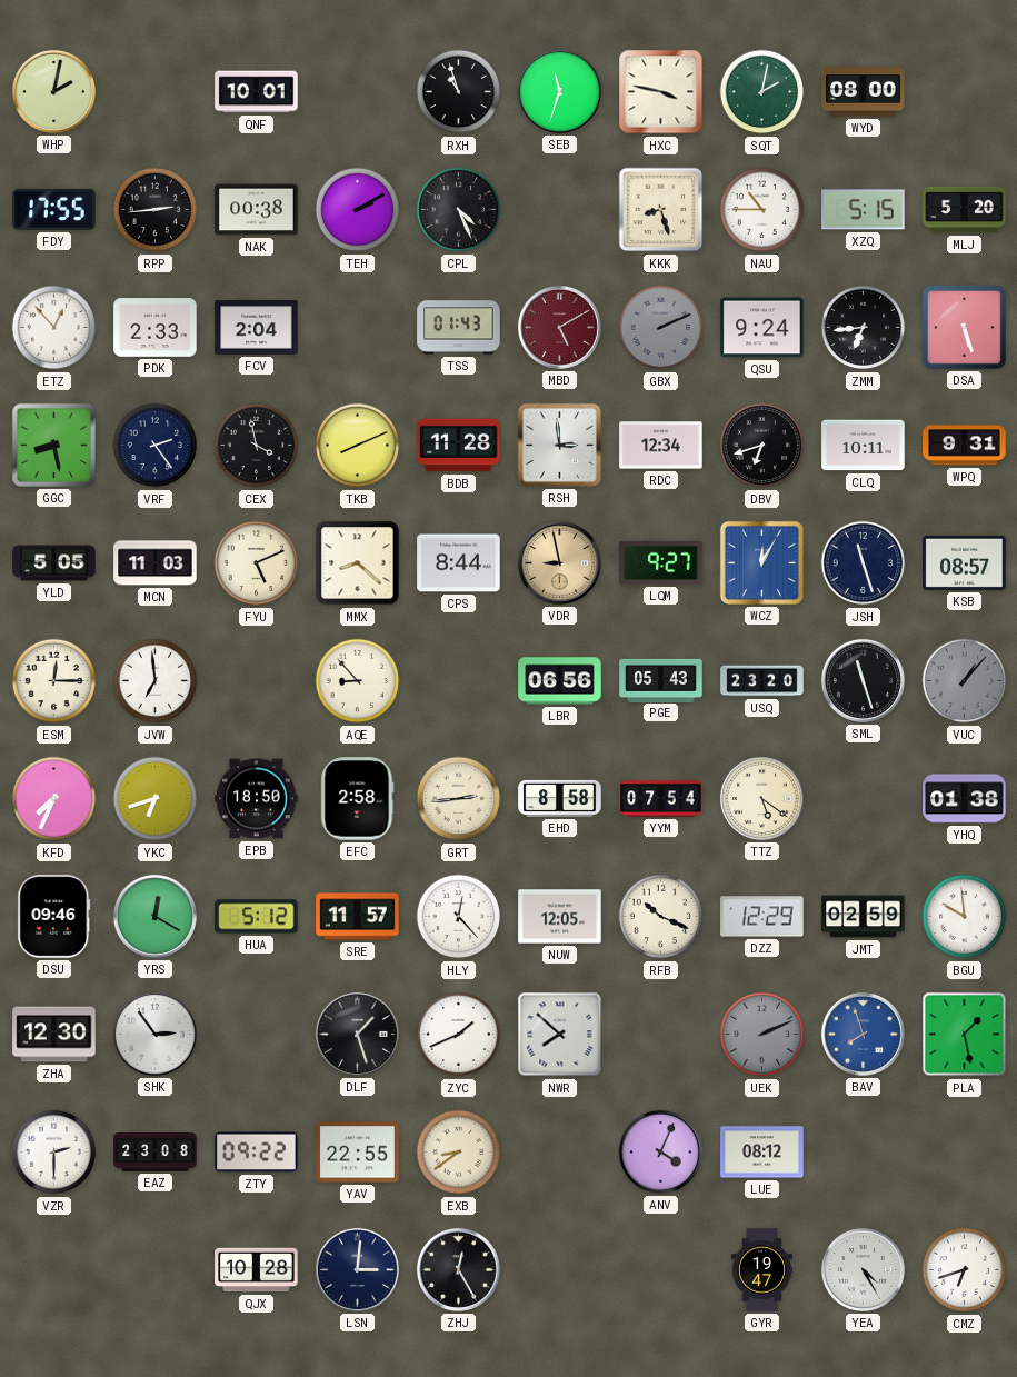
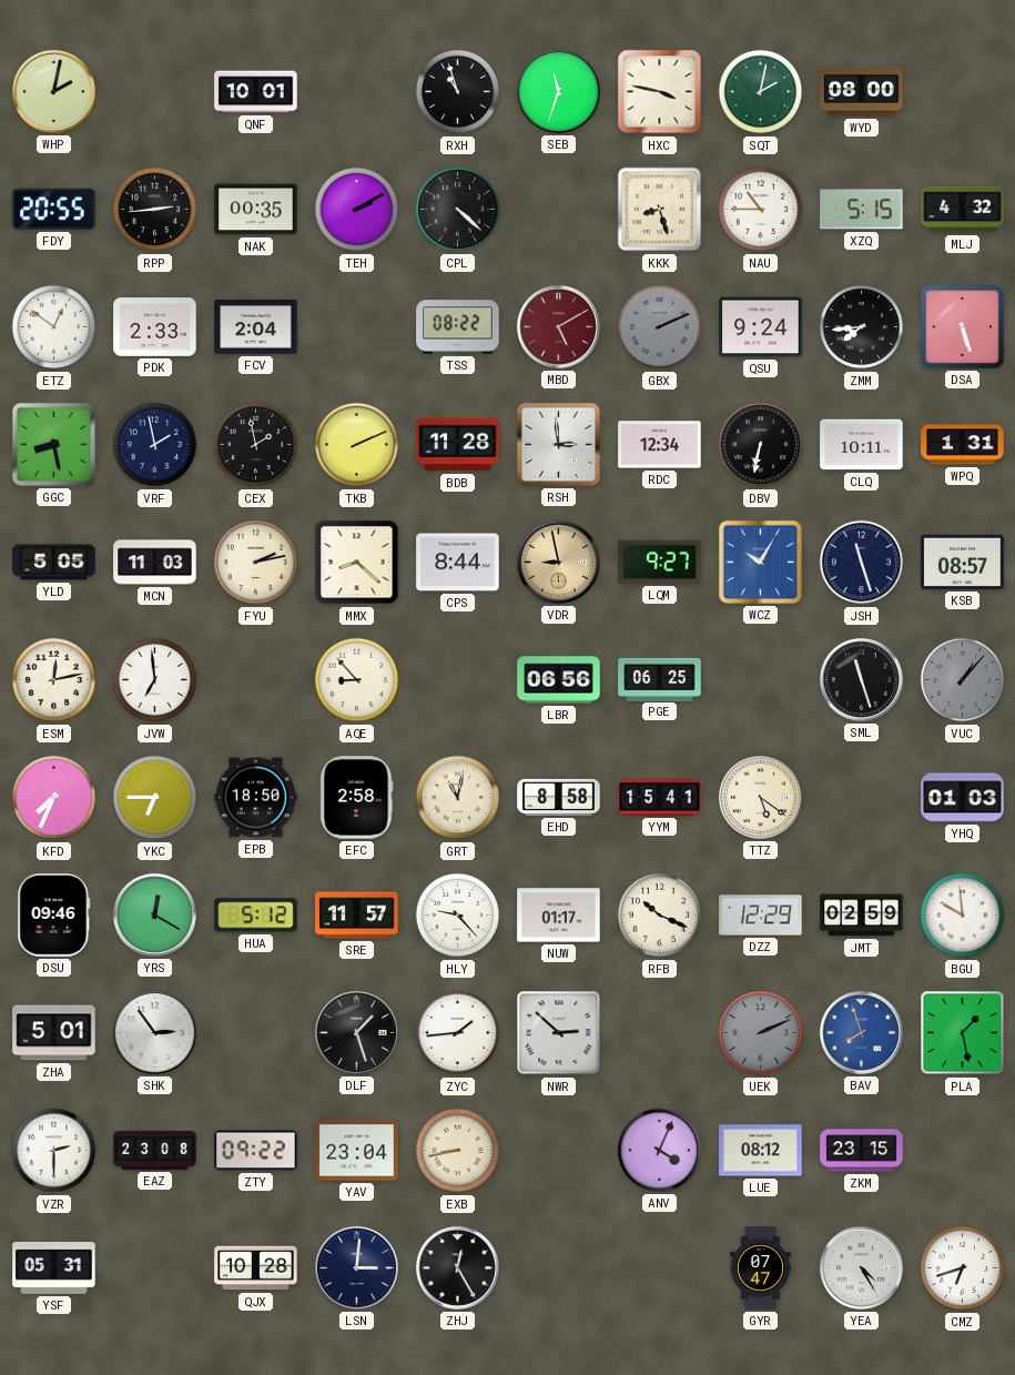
FDY: 17:55 -> 20:55 (54, 209)
NAK: 00:38 -> 00:35 (256, 210)
CPL: 4:26 -> 4:22 (458, 210)
MLJ: 5:20 -> 4:32 (963, 210)
ETZ: 12:53 -> 12:51 (54, 327)
TSS: 01:43 -> 08:22 (458, 327)
ZMM: 6:44 -> 7:44 (862, 327)
VRF: 2:24 -> 1:58 (155, 445)
CEX: 3:58 -> 1:58 (256, 445)
TKB: 8:11 -> 2:11 (357, 445)
DBV: 6:42 -> 6:32 (761, 445)
WPQ: 9:31 -> 1:31 (963, 445)
FYU: 5:11 -> 2:13 (256, 563)
WCZ: 12:05 -> 10:05 (760, 562)
ESM: 12:15 -> 12:13 (54, 680)
PGE: 05:43 -> 06:25 (660, 679)
USQ: 23:20 -> none (762, 681)
YKC: 6:42 -> 6:45 (155, 798)
GRT: 2:44 -> 11:02 (458, 798)
YYM: 07:54 -> 15:41 (660, 798)
YHQ: 01:38 -> 01:03 (963, 798)
HLY: 12:23 -> 9:23 (458, 916)
NUW: 12:05 -> 01:17 (559, 916)
ZHA: 12:30 -> 5:01 (54, 1033)
ZYC: 1:41 -> 1:44 (458, 1033)
NWR: 7:52 -> 2:52 (559, 1033)
YAV: 22:55 -> 23:04 (357, 1151)
EXB: 8:39 -> 8:43 (458, 1151)
ZKM: none -> 23:15 (862, 1151)
YSF: none -> 05:31 (54, 1267)
GYR: 19:47 -> 07:47 (760, 1268)
